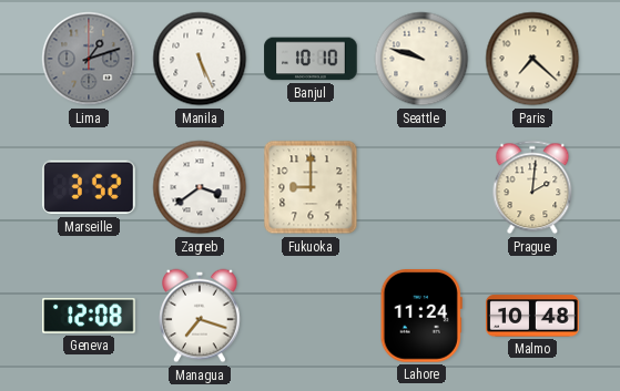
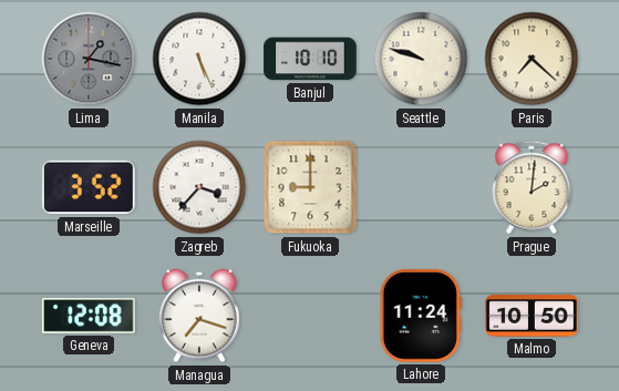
Lima: 1:12 -> 1:17 (89, 59)
Zagreb: 3:39 -> 3:37 (199, 187)
Malmo: 10:48 -> 10:50 (532, 316)
